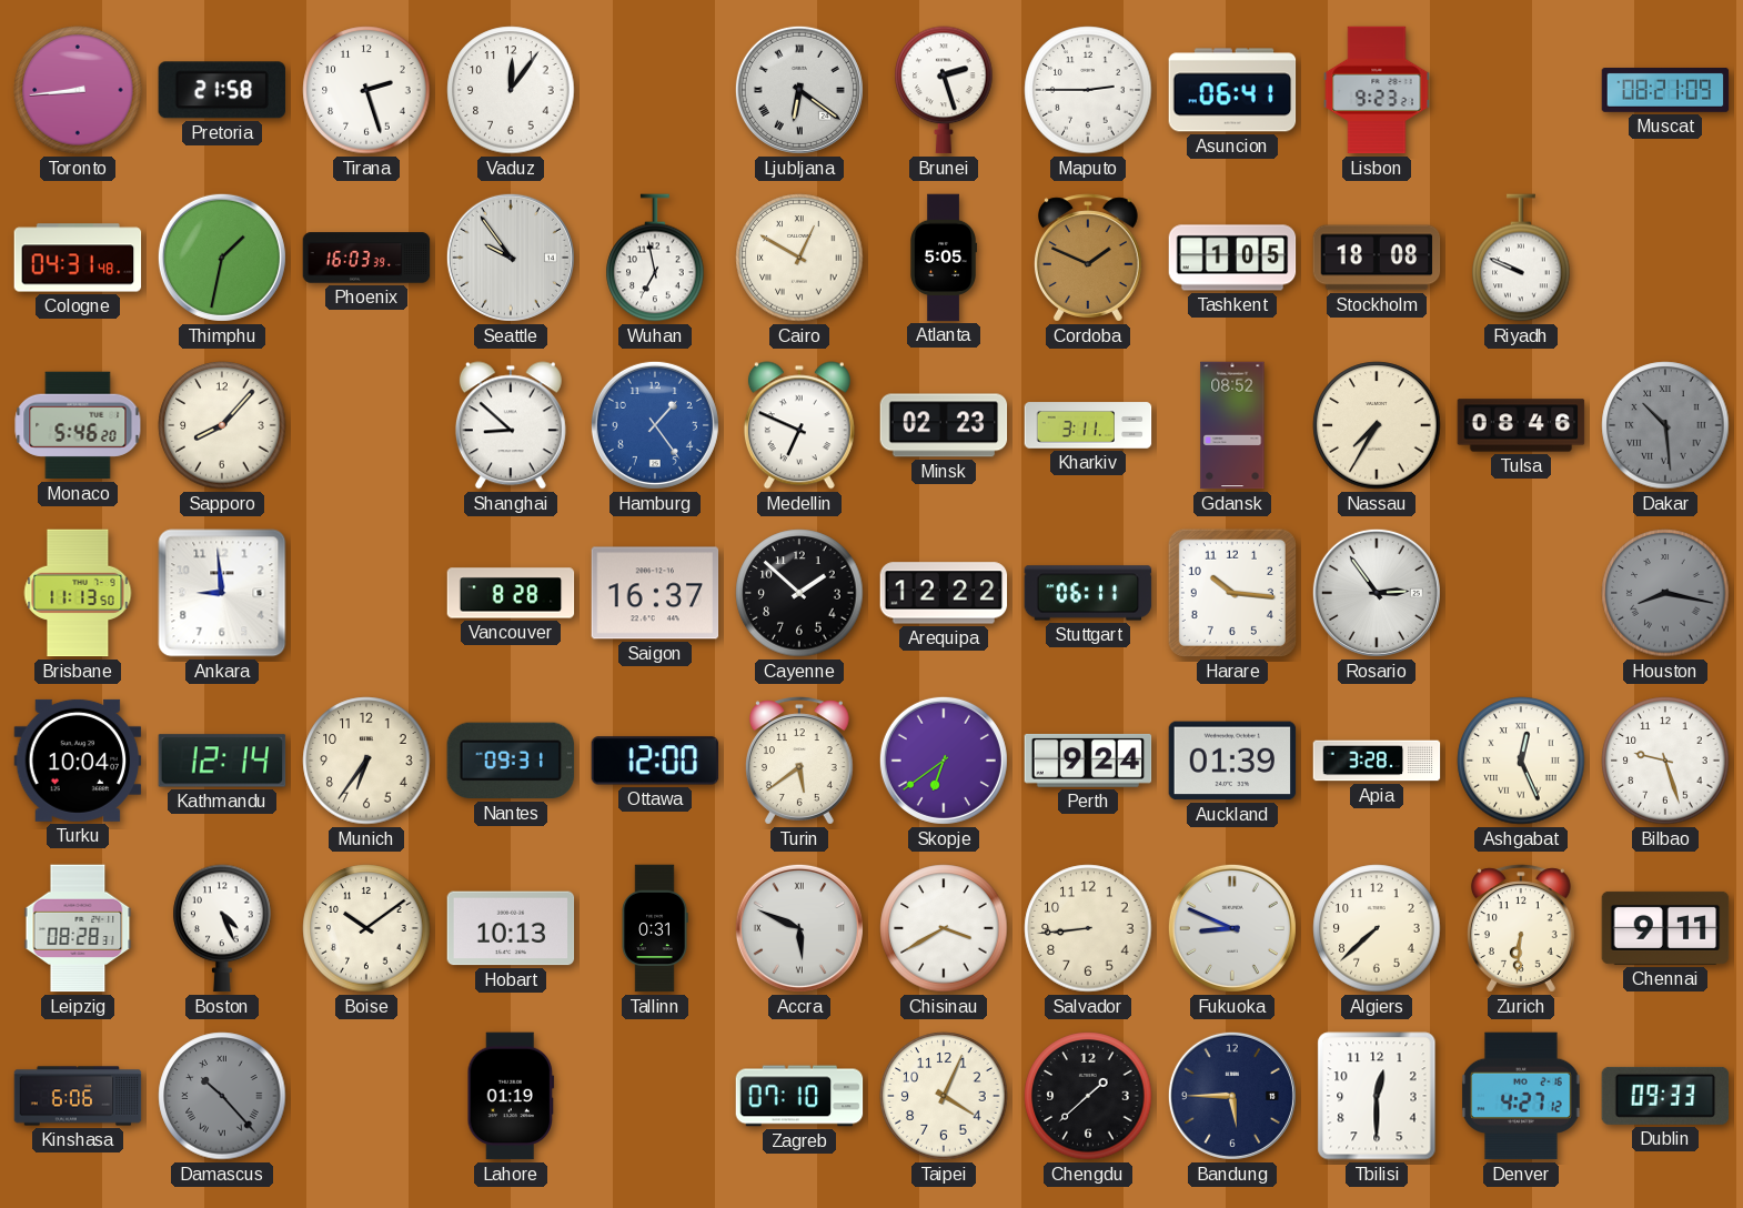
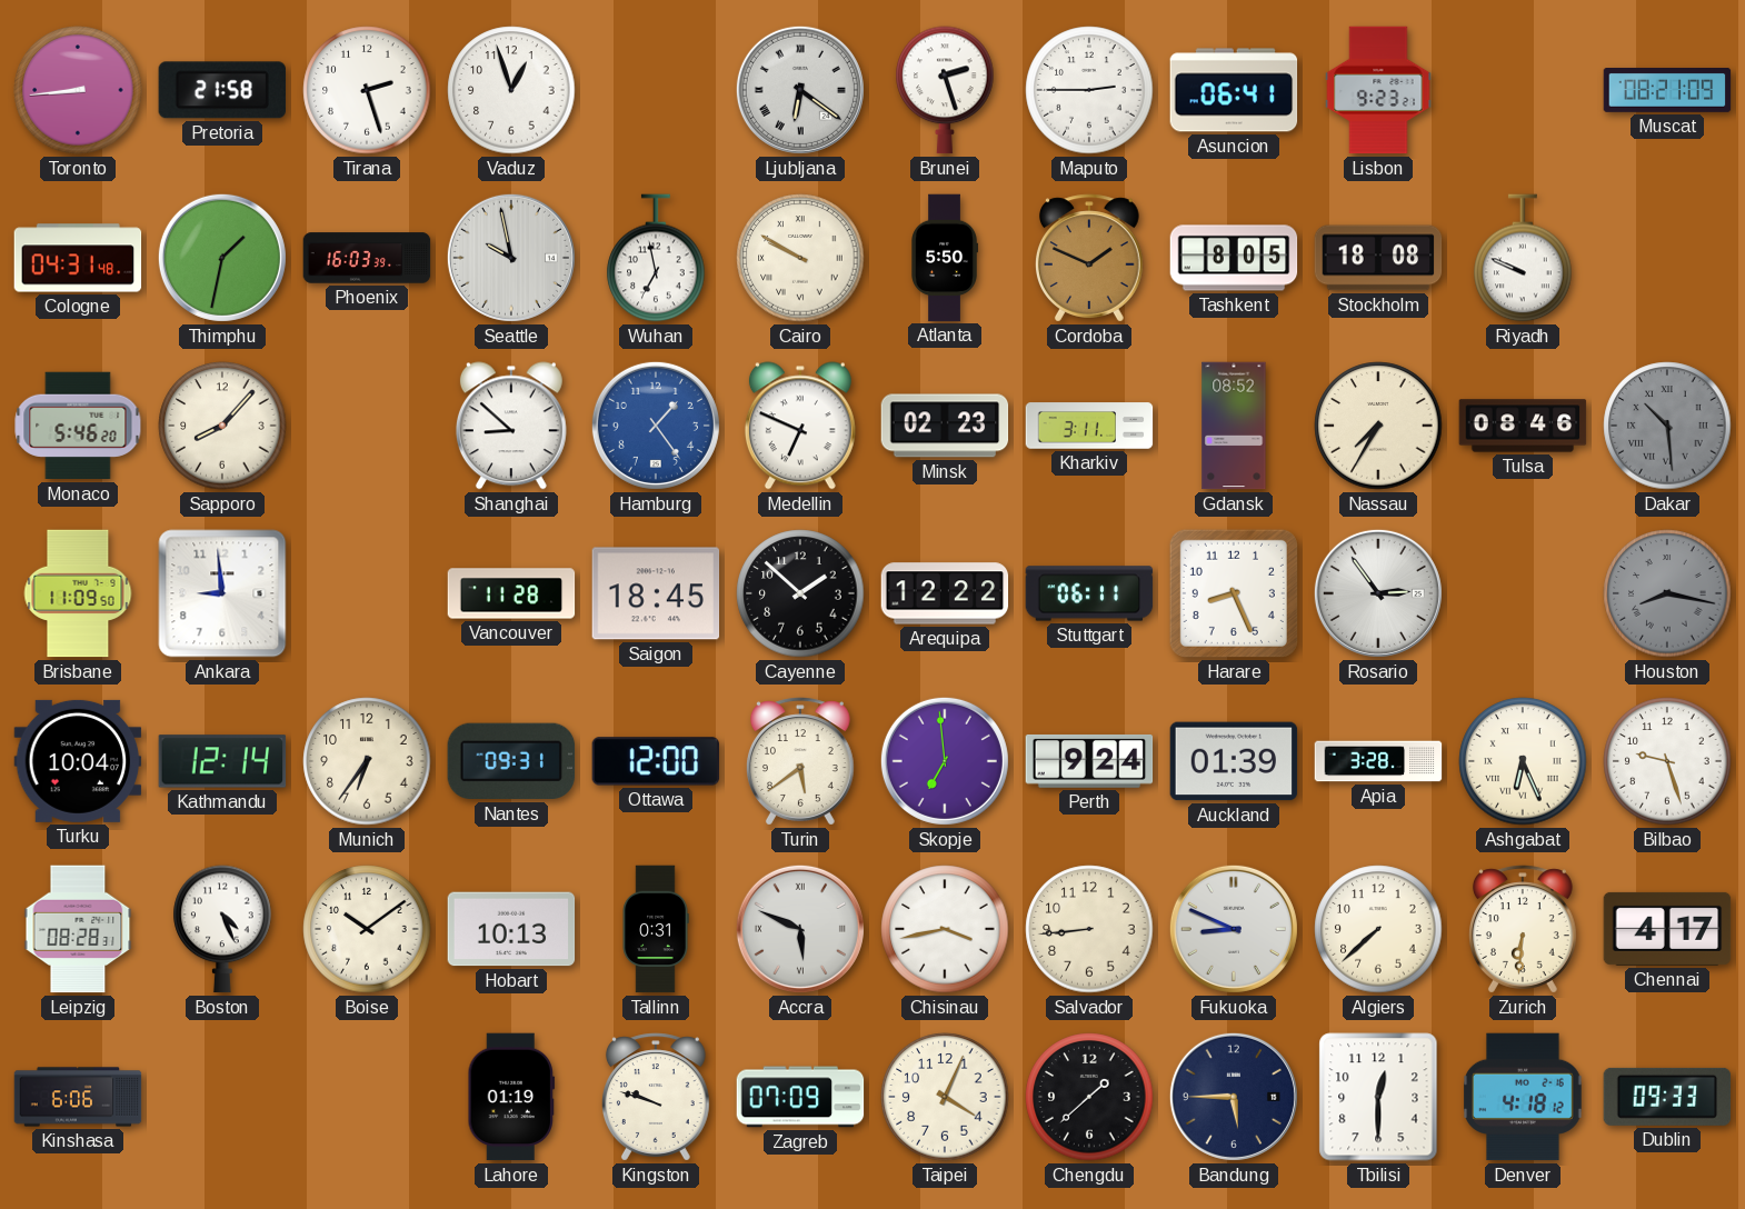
Vaduz: 12:06 -> 12:57 (511, 90)
Seattle: 9:54 -> 9:58 (511, 258)
Cairo: 12:50 -> 9:50 (800, 258)
Atlanta: 5:05 -> 5:50 (945, 258)
Tashkent: 1:05 -> 8:05 (1234, 258)
Brisbane: 11:13 -> 11:09 (78, 593)
Vancouver: 8:28 -> 11:28 (511, 593)
Saigon: 16:37 -> 18:45 (656, 593)
Harare: 10:16 -> 8:26 (1234, 593)
Skopje: 6:39 -> 6:59 (945, 761)
Ashgabat: 12:26 -> 6:26 (1523, 761)
Chisinau: 3:40 -> 3:43 (945, 929)
Chennai: 9:11 -> 4:17 (1667, 929)
Damascus: 10:23 -> none (222, 1096)
Kingston: none -> 9:48 (656, 1097)
Zagreb: 07:10 -> 07:09 (800, 1097)
Denver: 4:27 -> 4:18 (1523, 1097)
